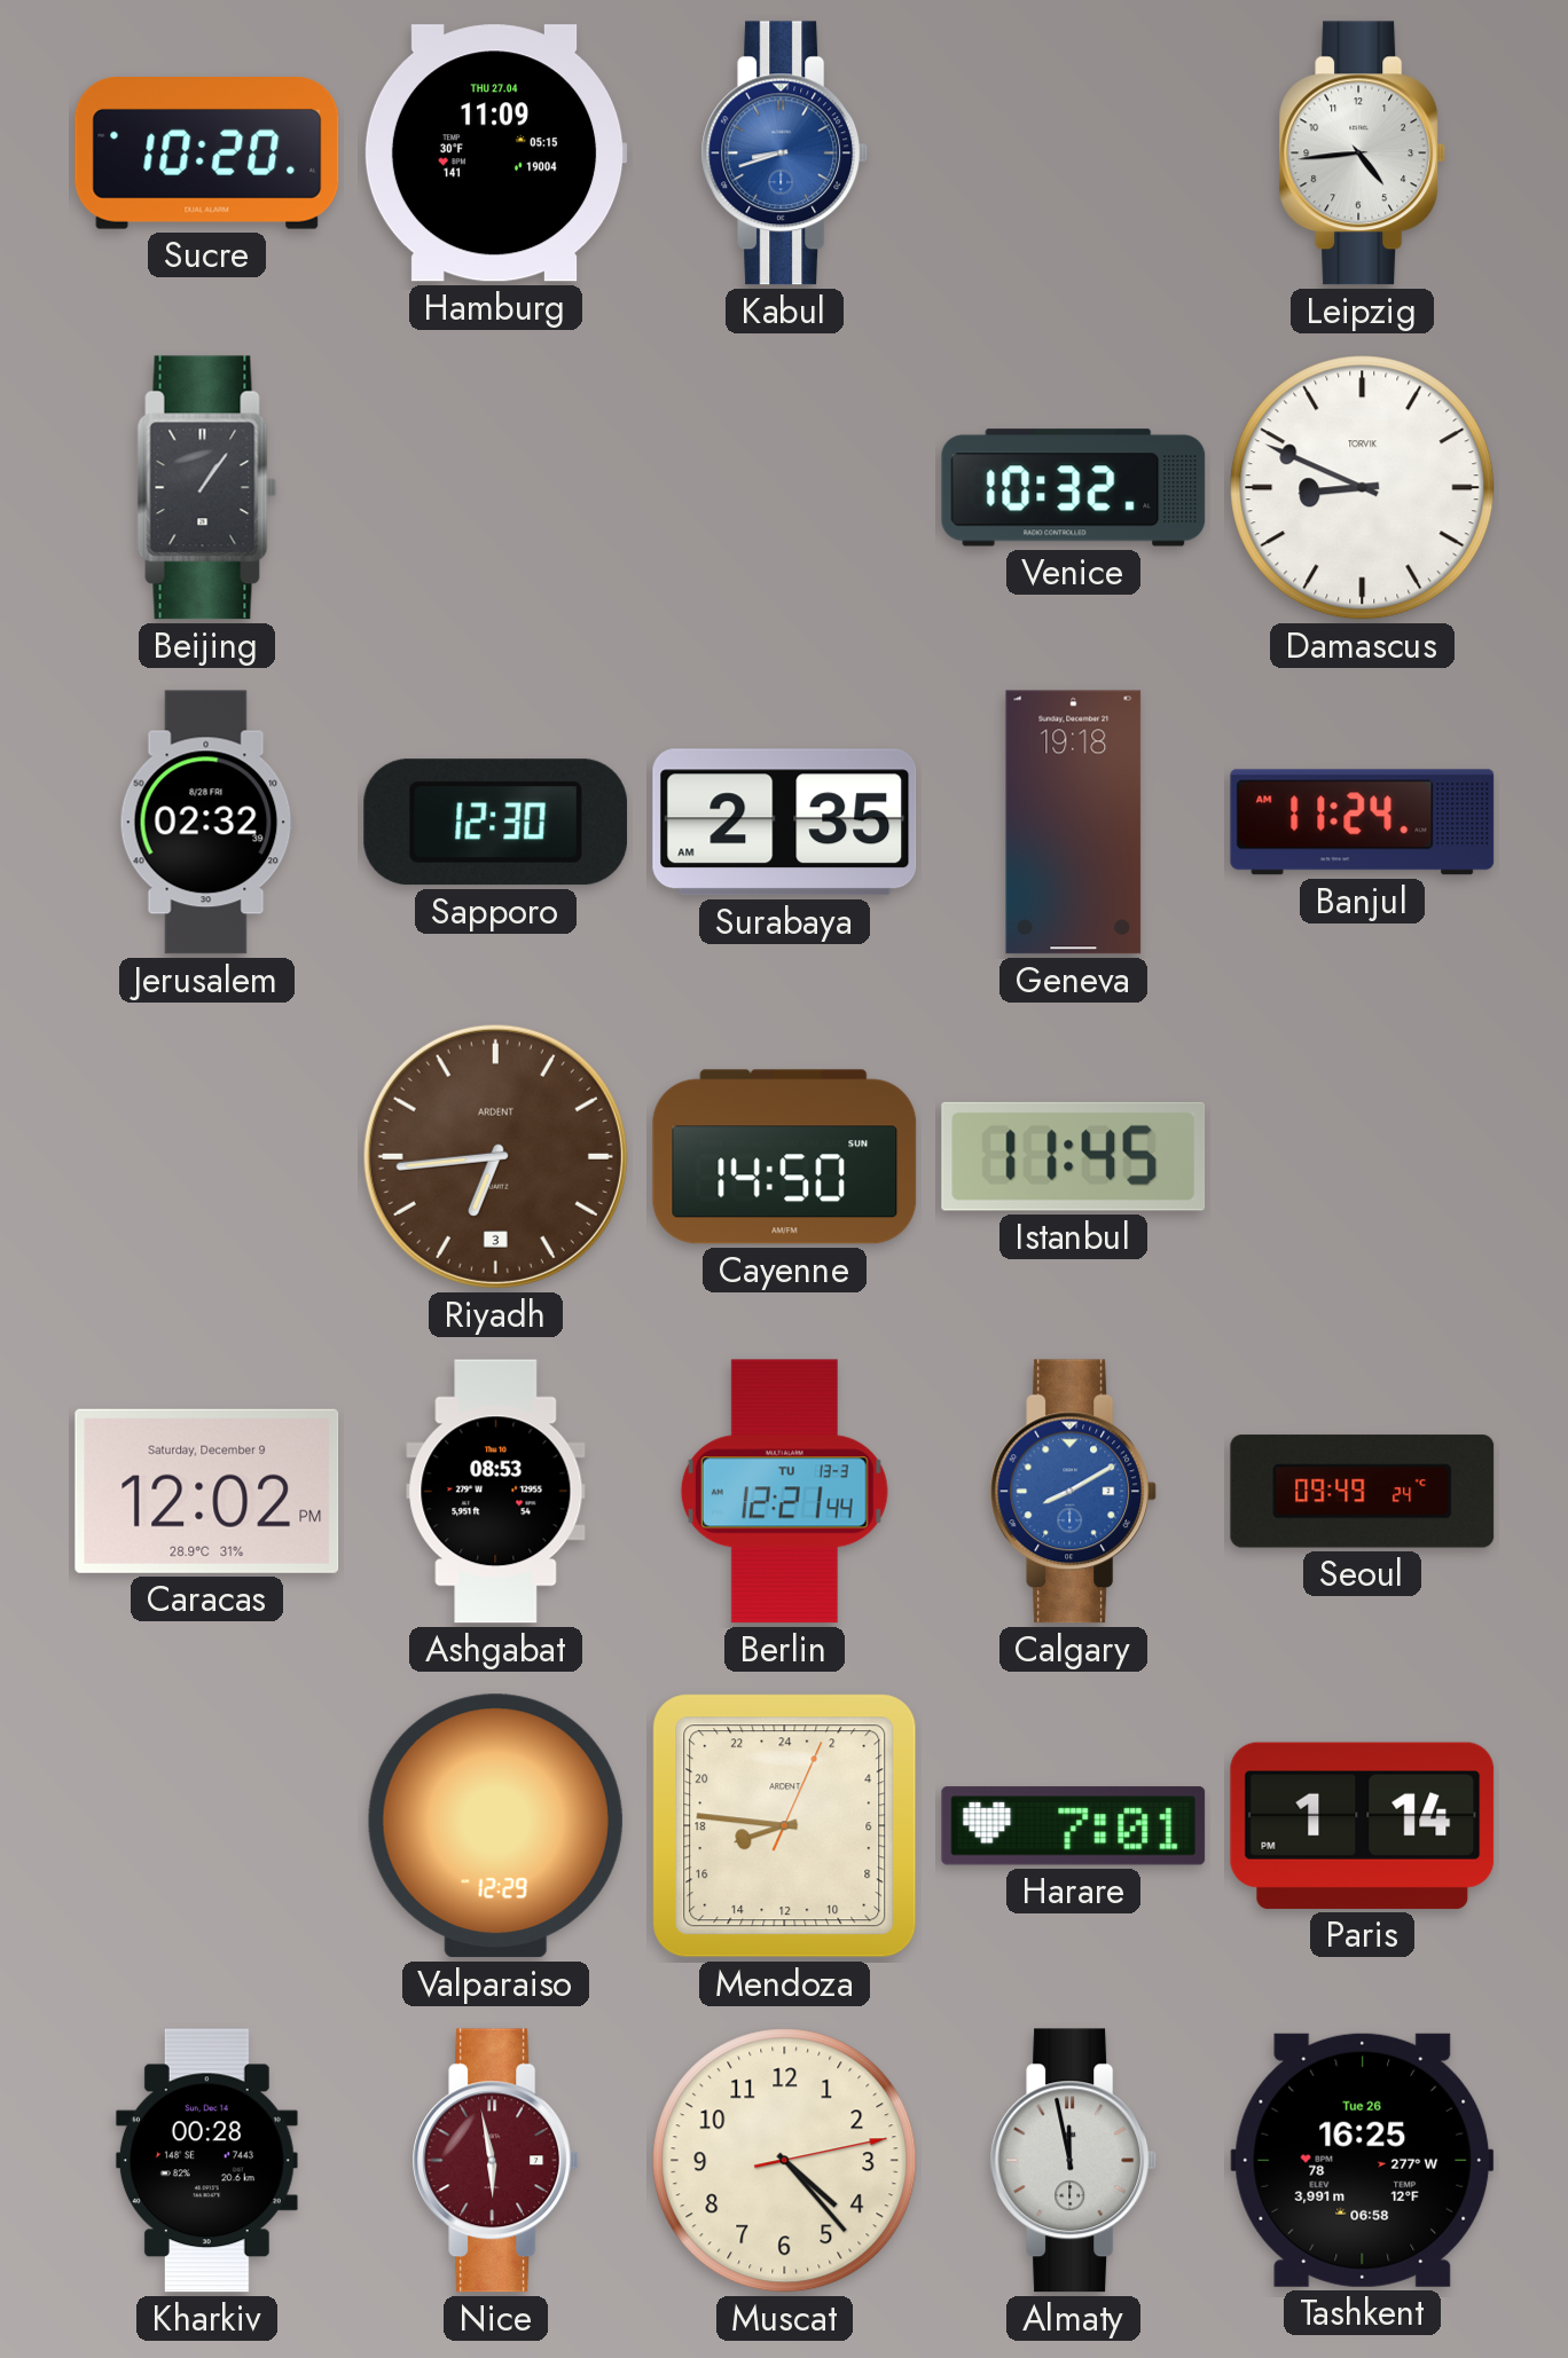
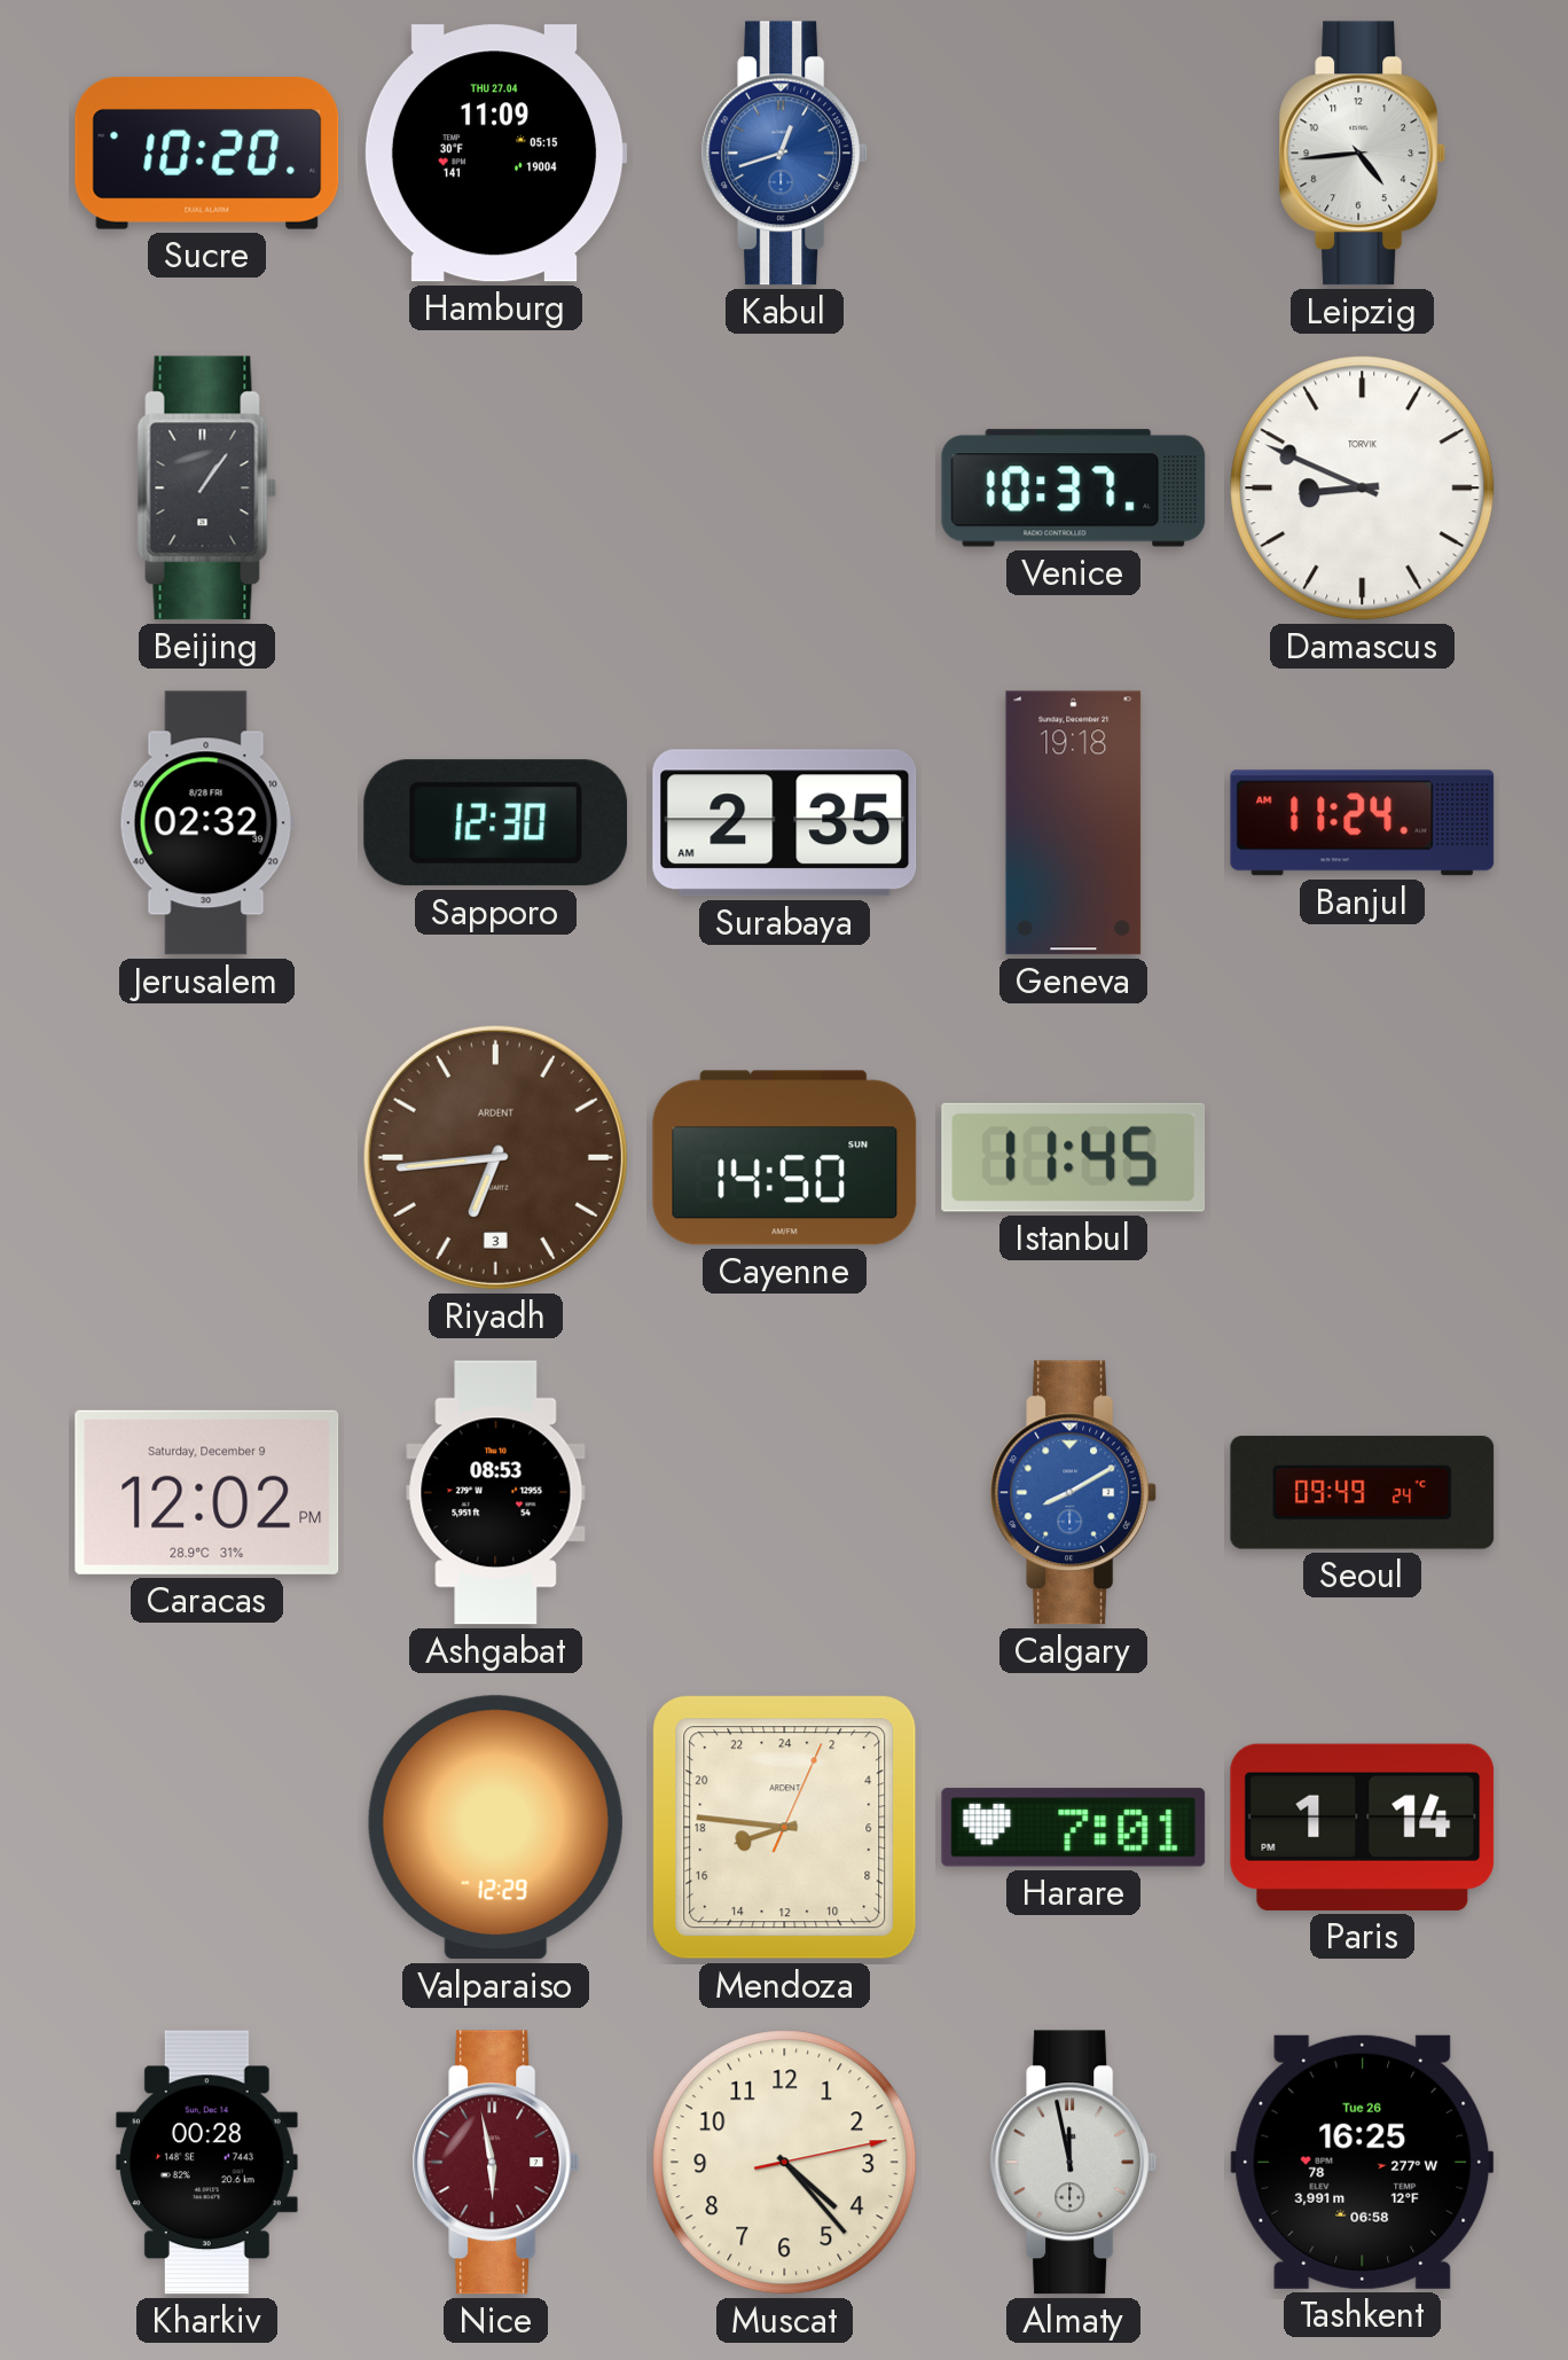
Kabul: 8:42 -> 12:42 (785, 154)
Venice: 10:32 -> 10:37 (1074, 489)
Berlin: 12:21 -> none (784, 1492)
